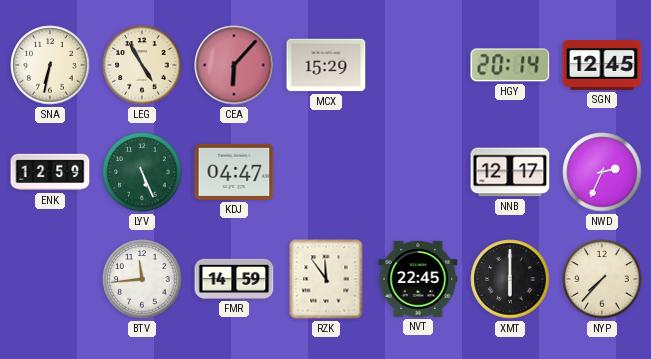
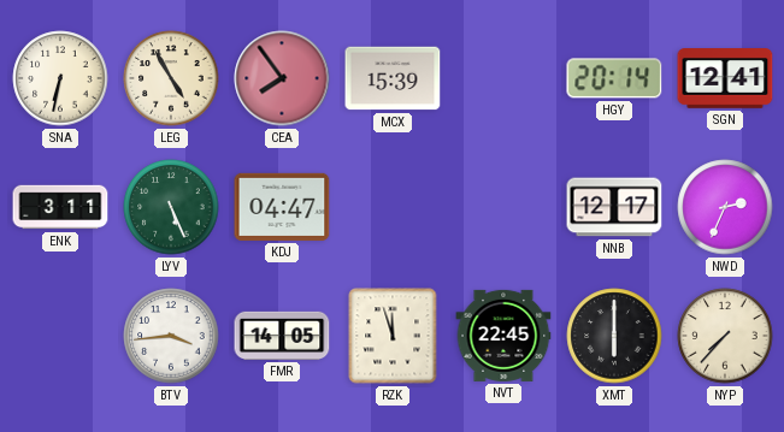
CEA: 6:07 -> 7:54 (282, 78)
MCX: 15:29 -> 15:39 (393, 78)
SGN: 12:45 -> 12:41 (725, 79)
ENK: 12:59 -> 3:11 (60, 207)
BTV: 11:44 -> 3:44 (171, 336)
FMR: 14:59 -> 14:05 (282, 336)
RZK: 11:54 -> 11:57 (393, 336)
